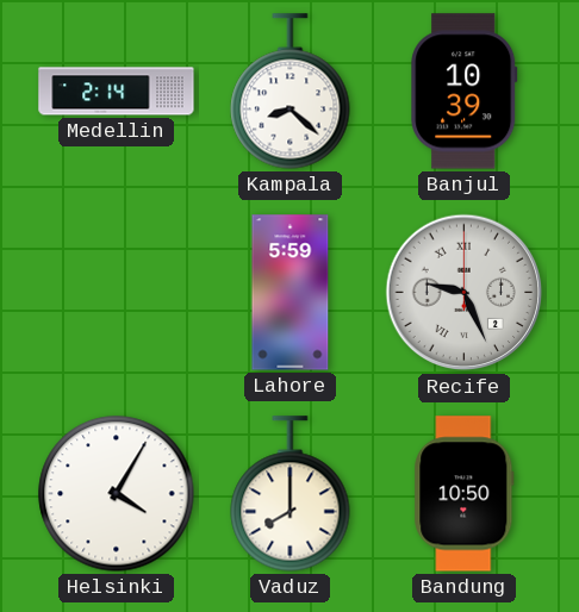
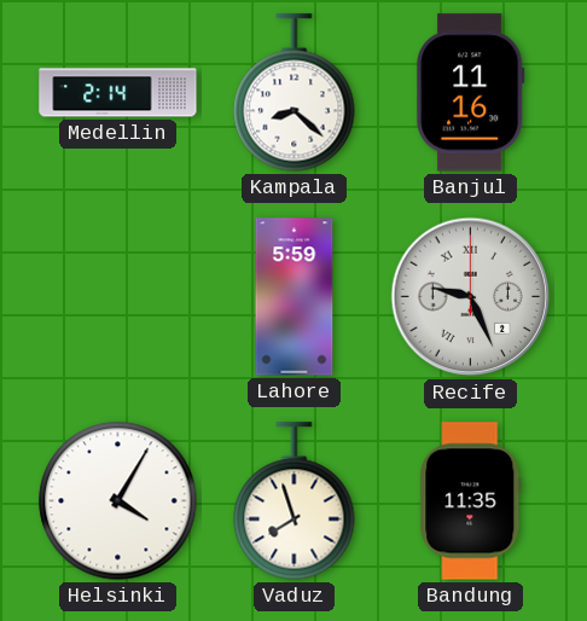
Banjul: 10:39 -> 11:16 (471, 93)
Vaduz: 8:00 -> 7:57 (295, 501)
Bandung: 10:50 -> 11:35 (471, 501)
